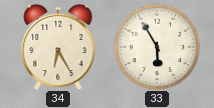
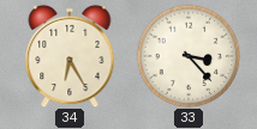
33: 5:55 -> 3:23 (189, 56)
